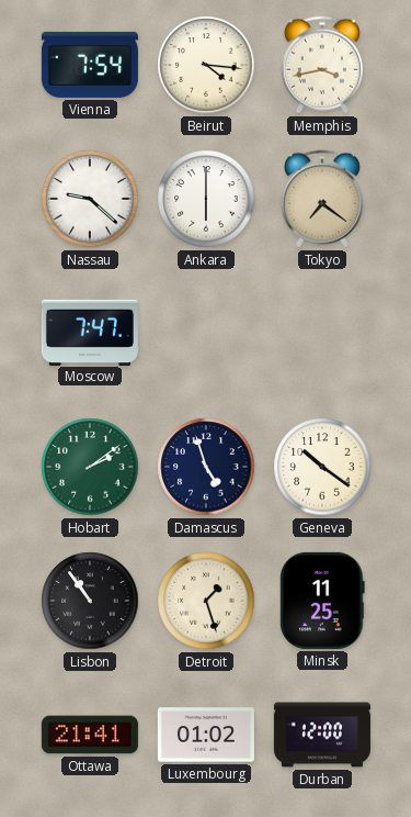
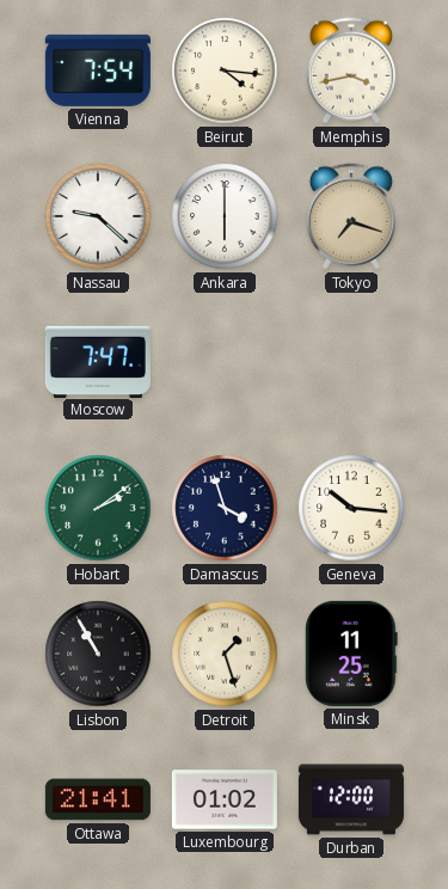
Tokyo: 7:21 -> 7:18 (351, 216)
Damascus: 4:57 -> 3:57 (225, 508)
Geneva: 10:21 -> 10:16 (351, 508)
Lisbon: 10:54 -> 10:55 (98, 654)
